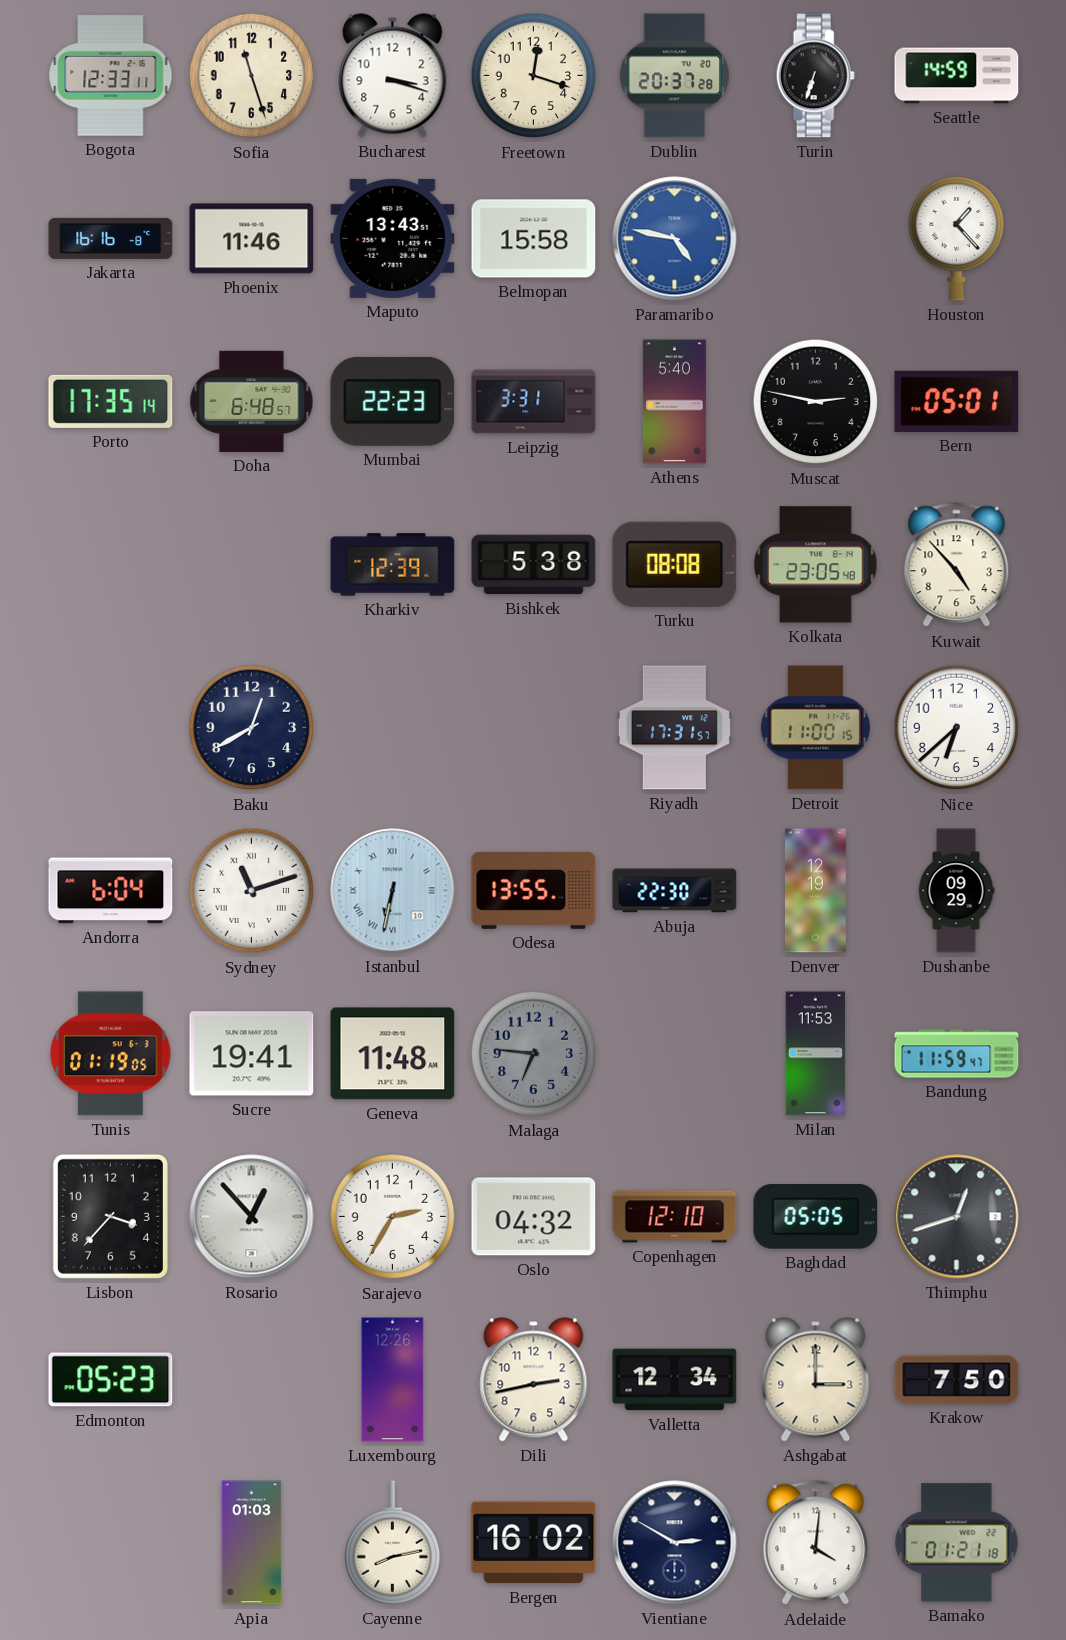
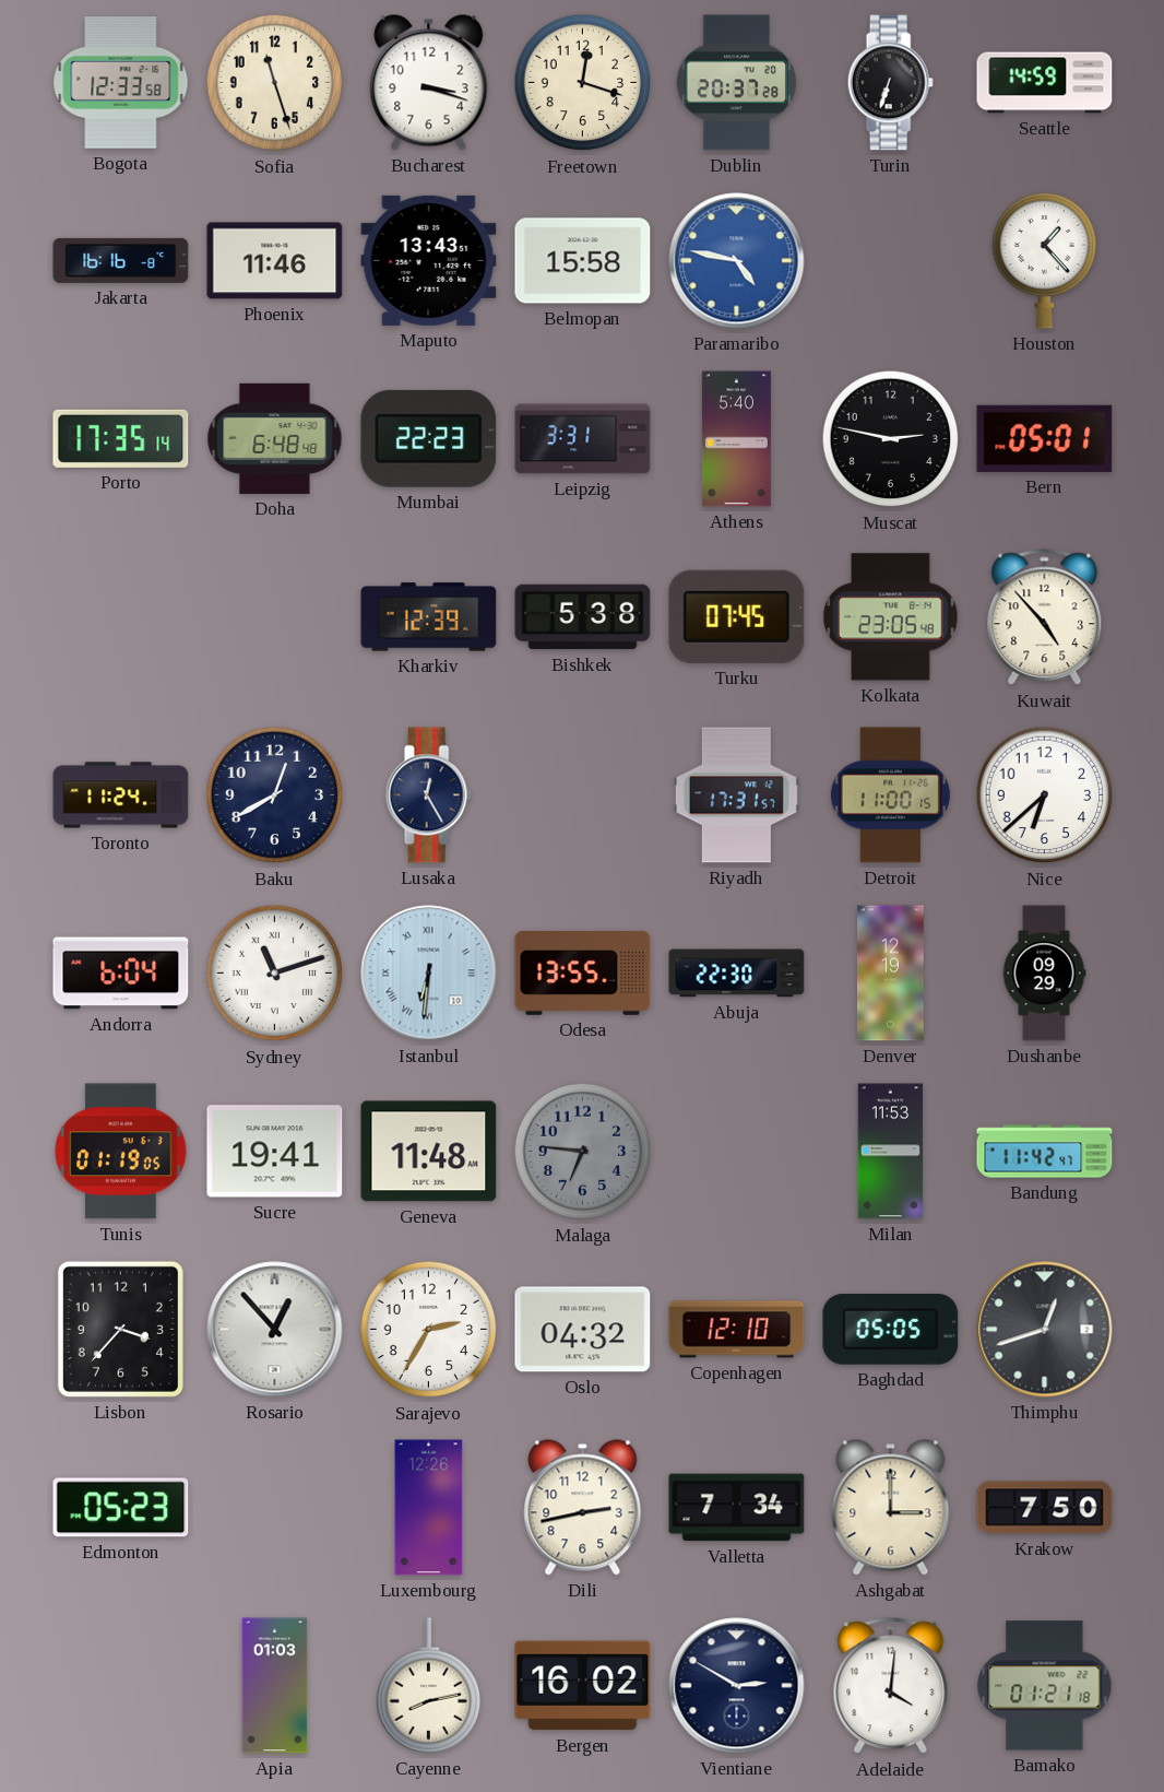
Bogota: 12:33:11 -> 12:33:58 (121, 83)
Doha: 6:48:57 -> 6:48:48 (275, 438)
Turku: 08:08 -> 07:45 (737, 616)
Toronto: none -> 11:24 (121, 795)
Lusaka: none -> 12:25 (428, 795)
Istanbul: 6:32 -> 6:31 (429, 974)
Bandung: 11:59 -> 11:42 (1045, 1152)
Valletta: 12:34 -> 7:34 (737, 1508)
